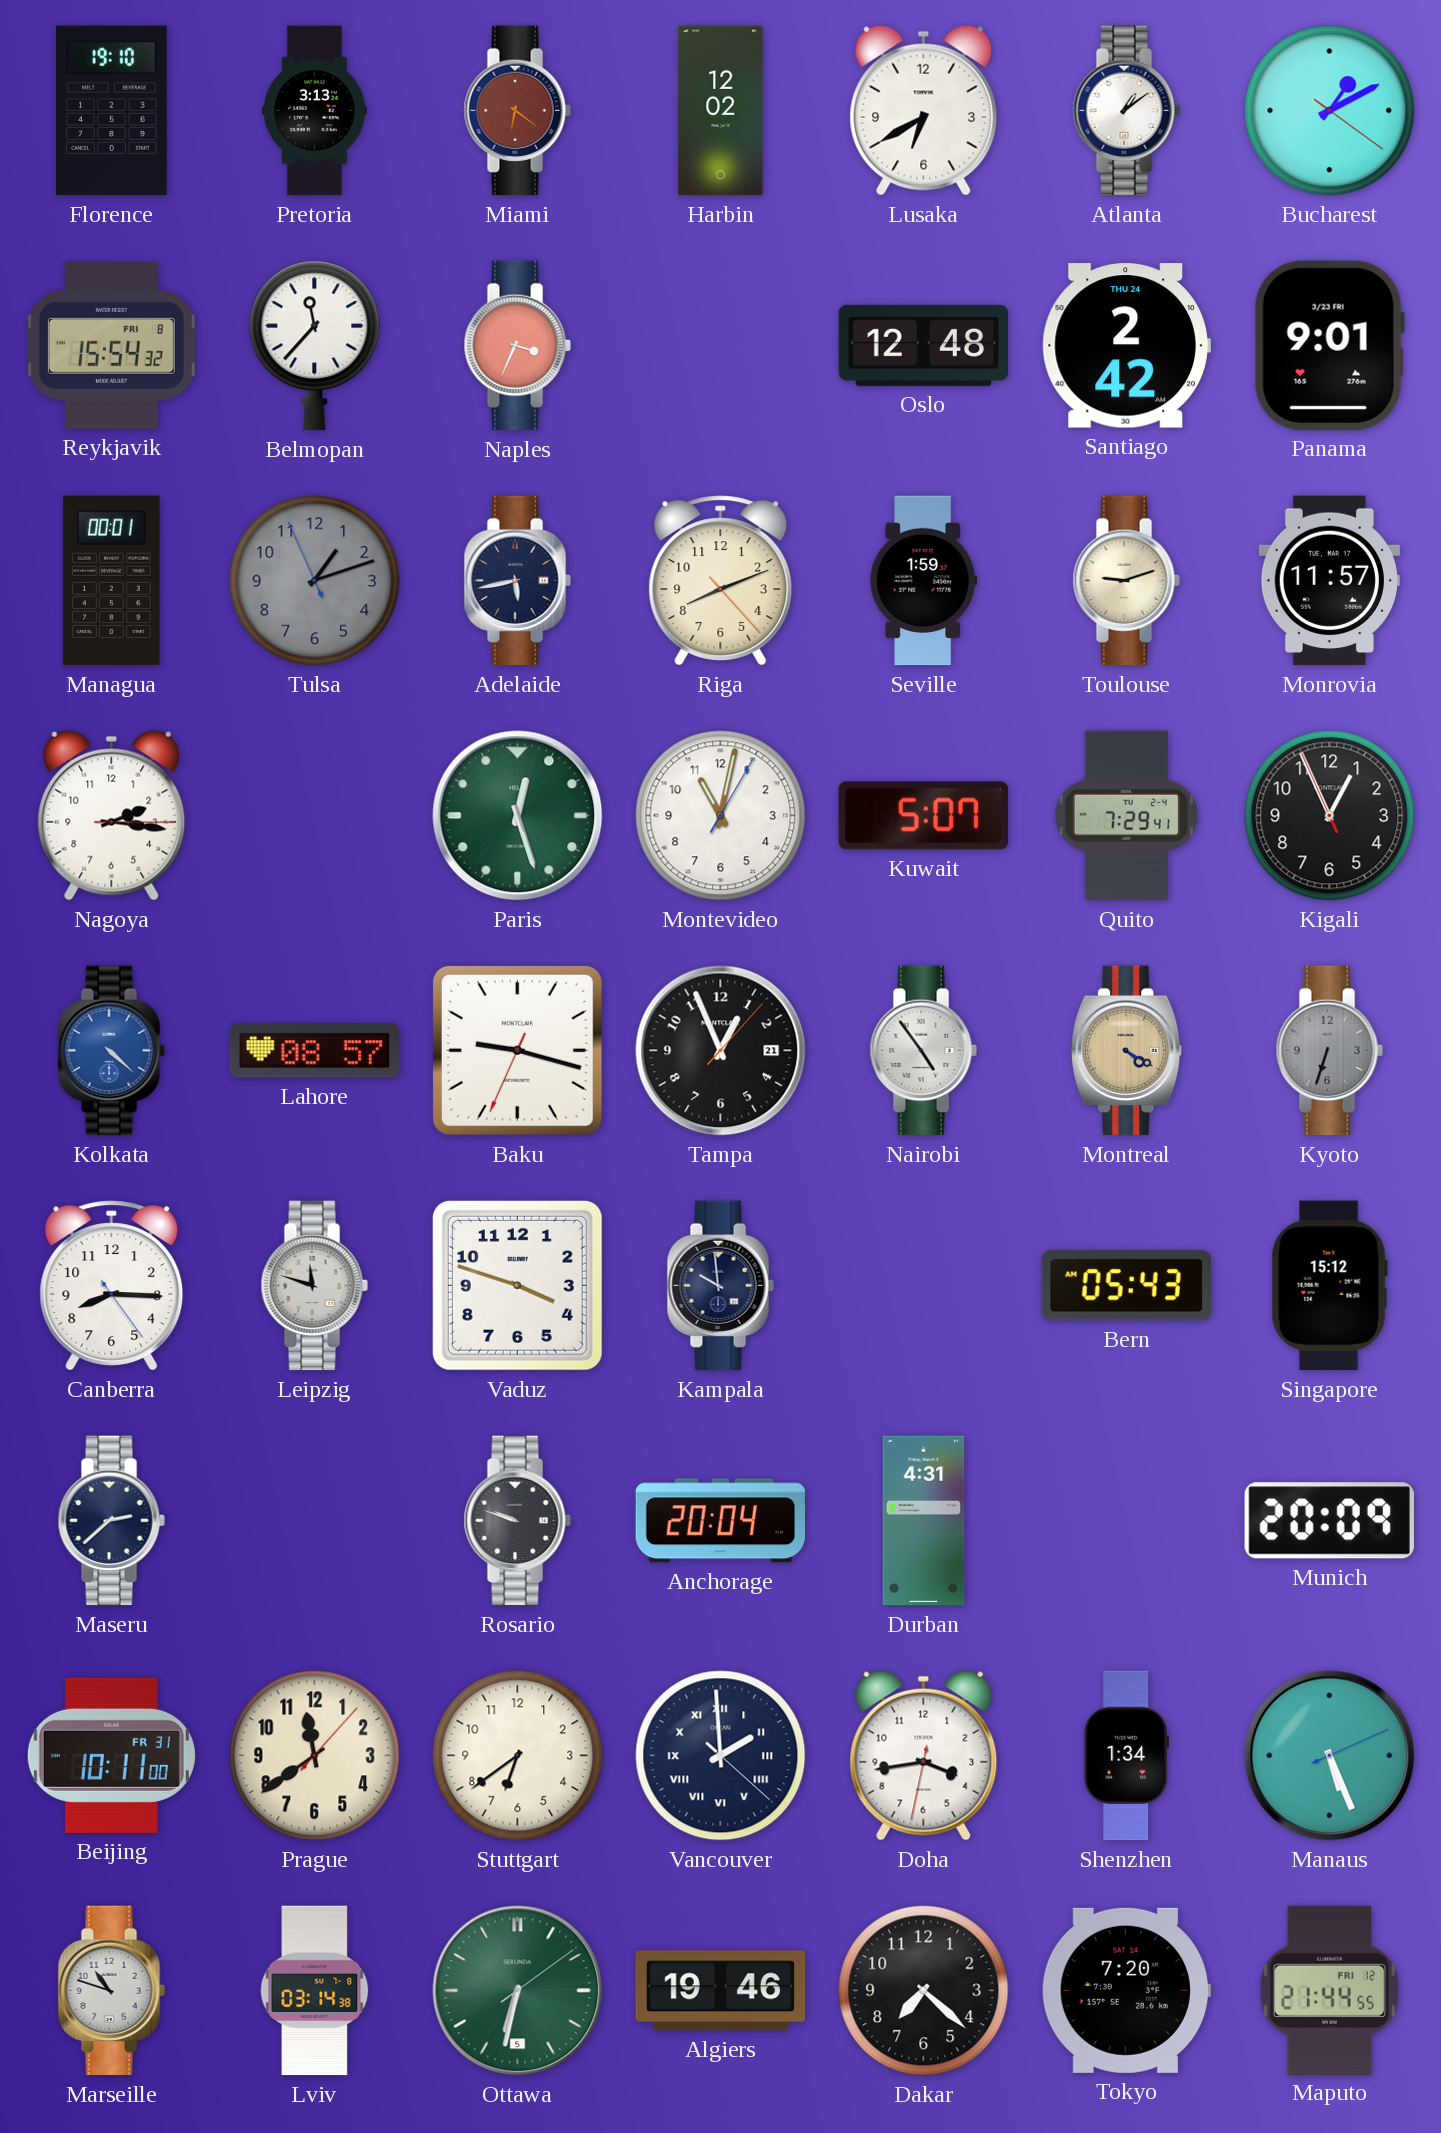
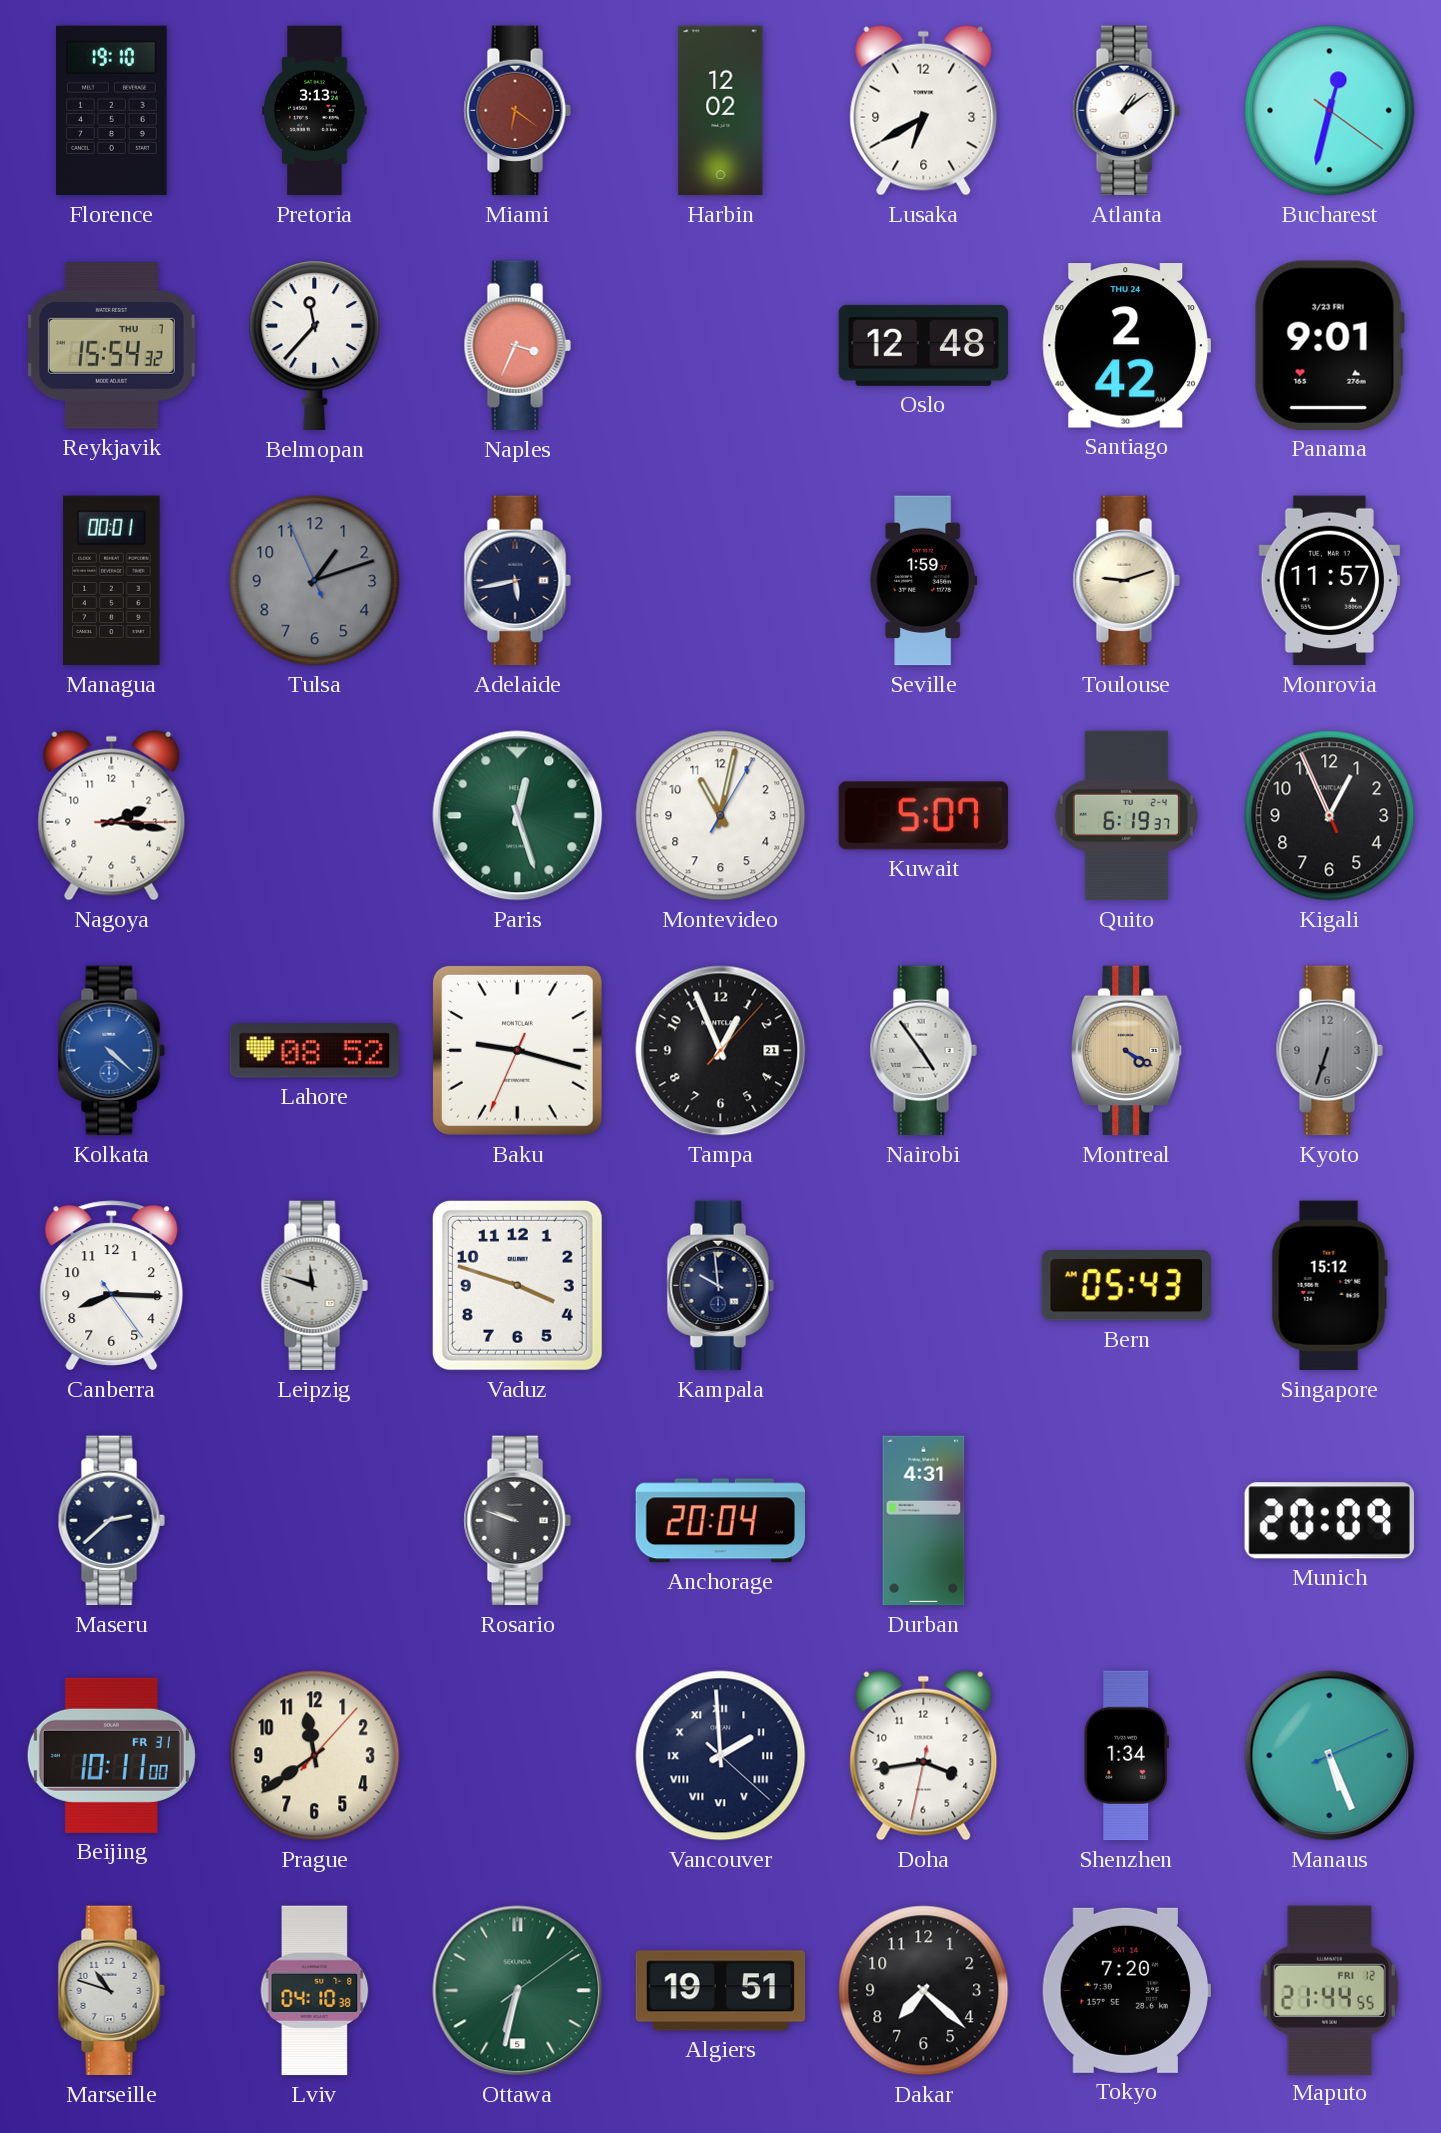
Bucharest: 1:10 -> 12:32 (1330, 111)
Reykjavik date: FRI 8 -> THU 7 (111, 346)
Riga: 8:11 -> none (721, 581)
Quito: 7:29 -> 6:19 (1126, 816)
Lahore: 08:57 -> 08:52 (315, 1051)
Stuttgart: 6:39 -> none (518, 1756)
Lviv: 03:14 -> 04:10 (315, 1991)
Algiers: 19:46 -> 19:51 (721, 1991)
